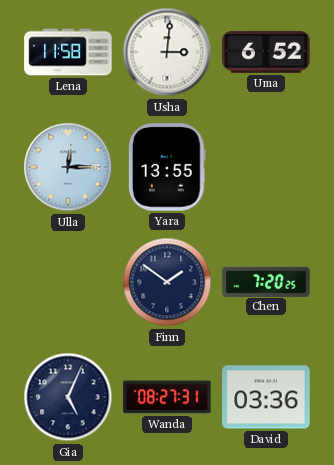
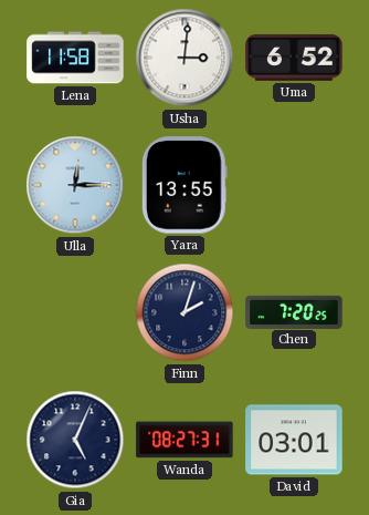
Finn: 1:51 -> 2:03 (184, 312)
David: 03:36 -> 03:01 (294, 440)
